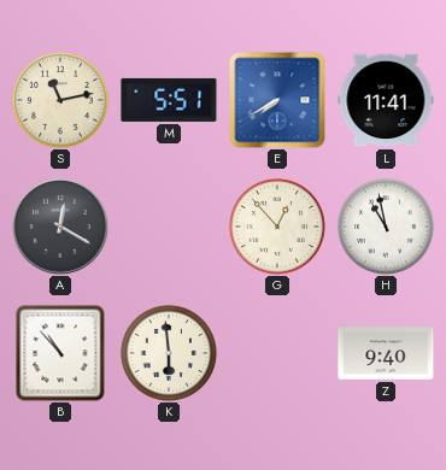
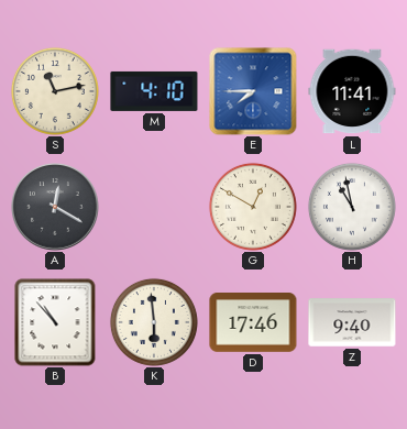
M: 5:51 -> 4:10 (154, 91)
E: 7:40 -> 7:45 (253, 91)
G: 12:53 -> 12:50 (253, 207)
D: none -> 17:46 (253, 322)
